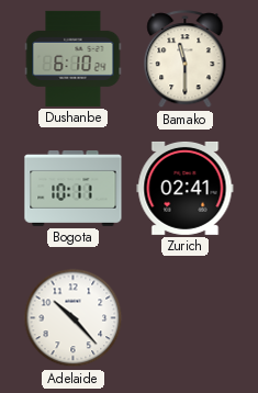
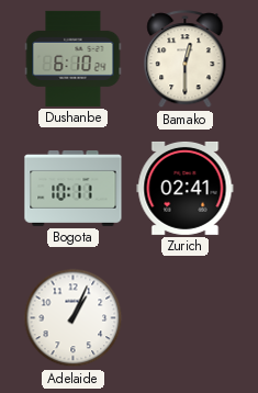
Bamako: 11:30 -> 12:30 (186, 59)
Adelaide: 10:23 -> 1:04 (74, 318)
